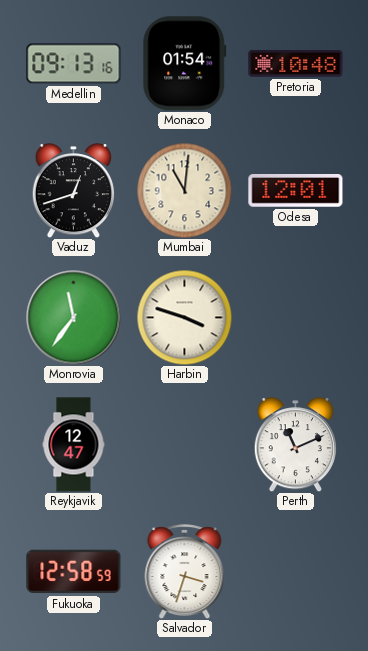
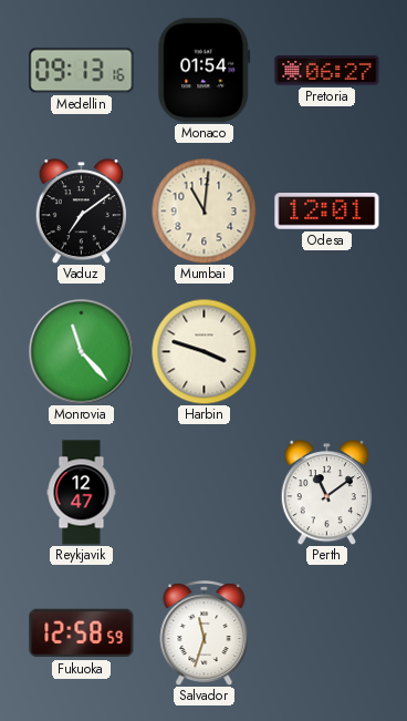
Pretoria: 10:48 -> 06:27 (327, 71)
Vaduz: 12:42 -> 7:09 (81, 212)
Monrovia: 11:36 -> 11:23 (81, 351)
Perth: 11:11 -> 11:09 (326, 493)
Salvador: 3:33 -> 11:33 (205, 632)
